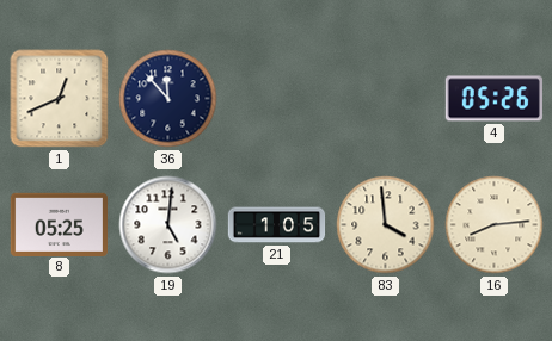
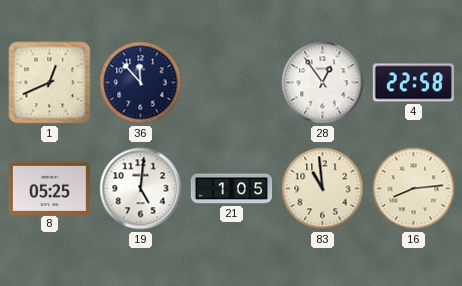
28: none -> 12:54 (323, 83)
4: 05:26 -> 22:58 (413, 83)
83: 3:59 -> 10:59 (323, 189)
